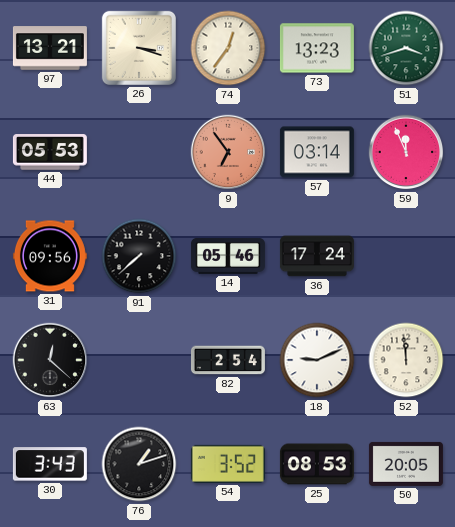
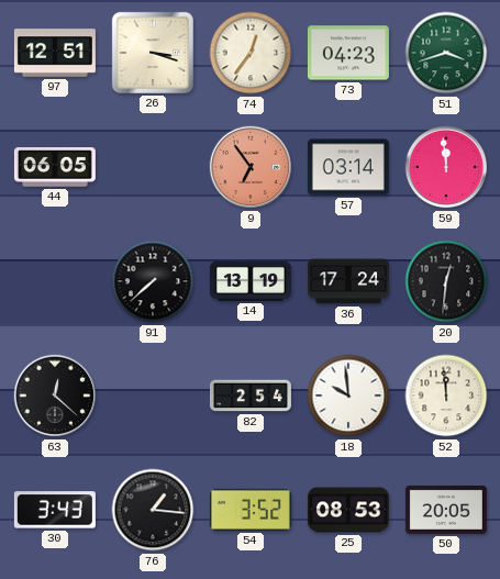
97: 13:21 -> 12:51 (55, 53)
73: 13:23 -> 04:23 (348, 53)
44: 05:53 -> 06:05 (55, 167)
59: 11:56 -> 11:59 (446, 167)
31: 09:56 -> none (50, 256)
14: 05:46 -> 13:19 (251, 281)
20: none -> 12:31 (446, 281)
18: 9:11 -> 9:59 (348, 396)
76: 1:12 -> 1:16 (153, 510)
